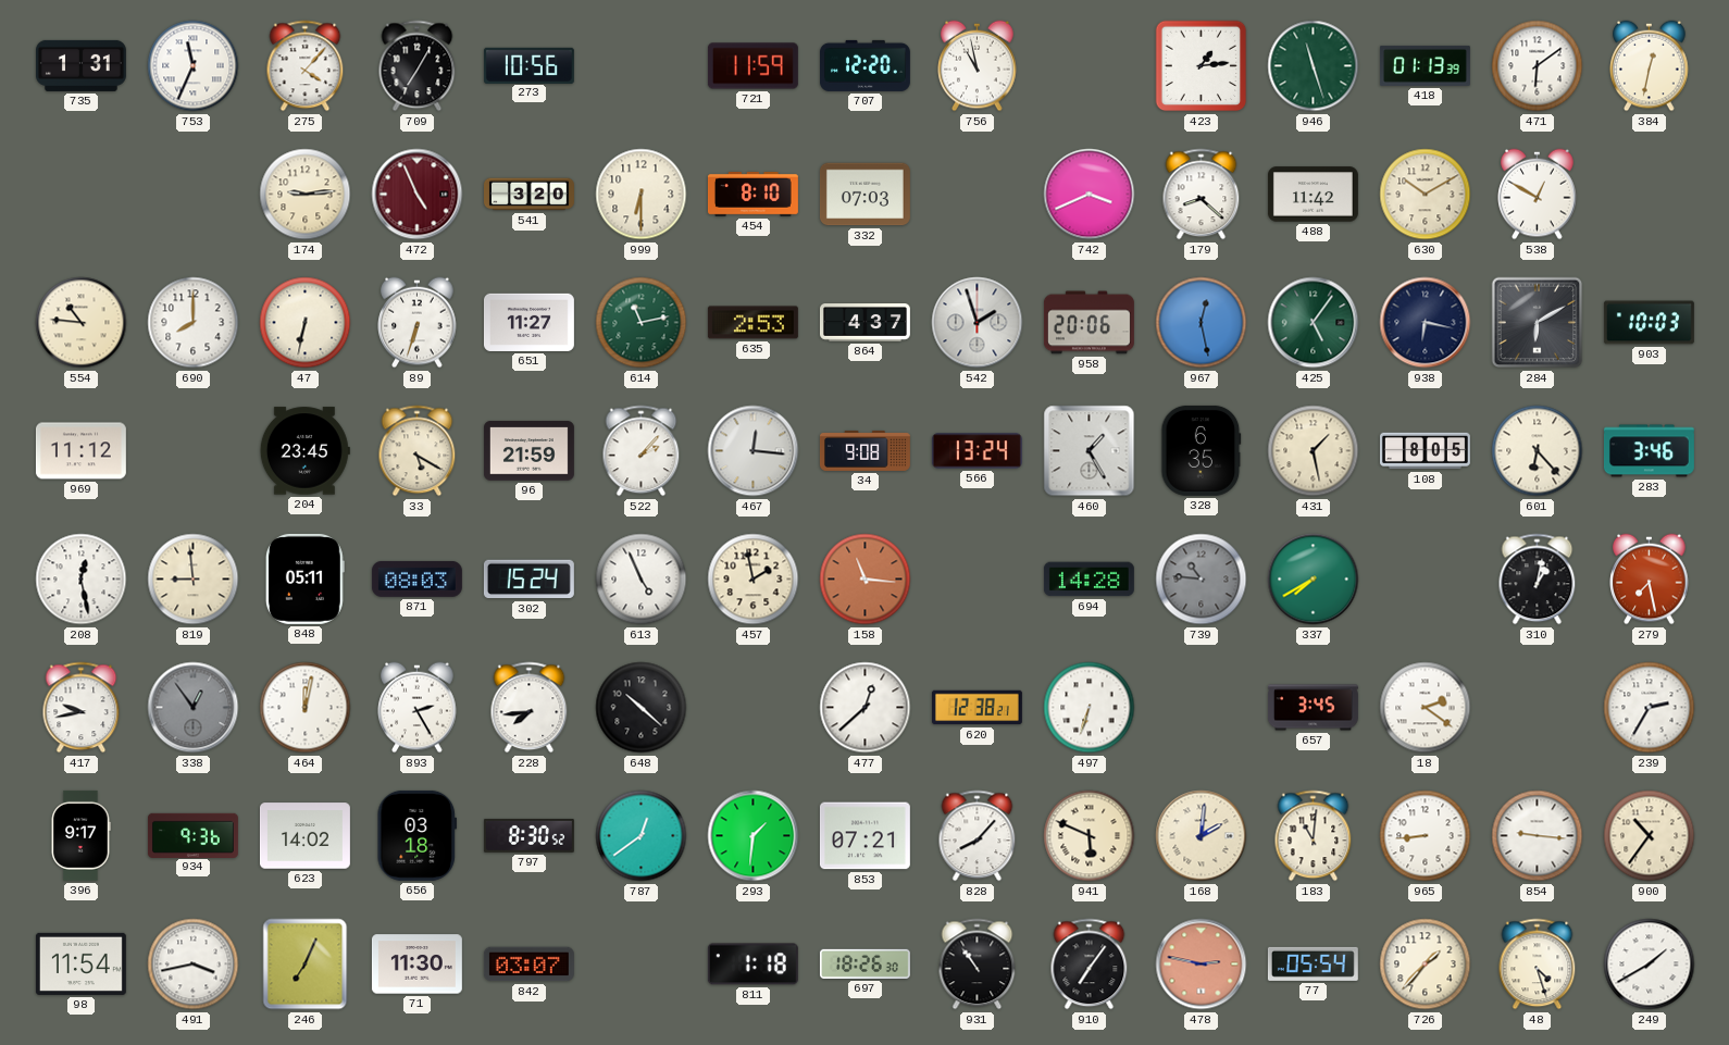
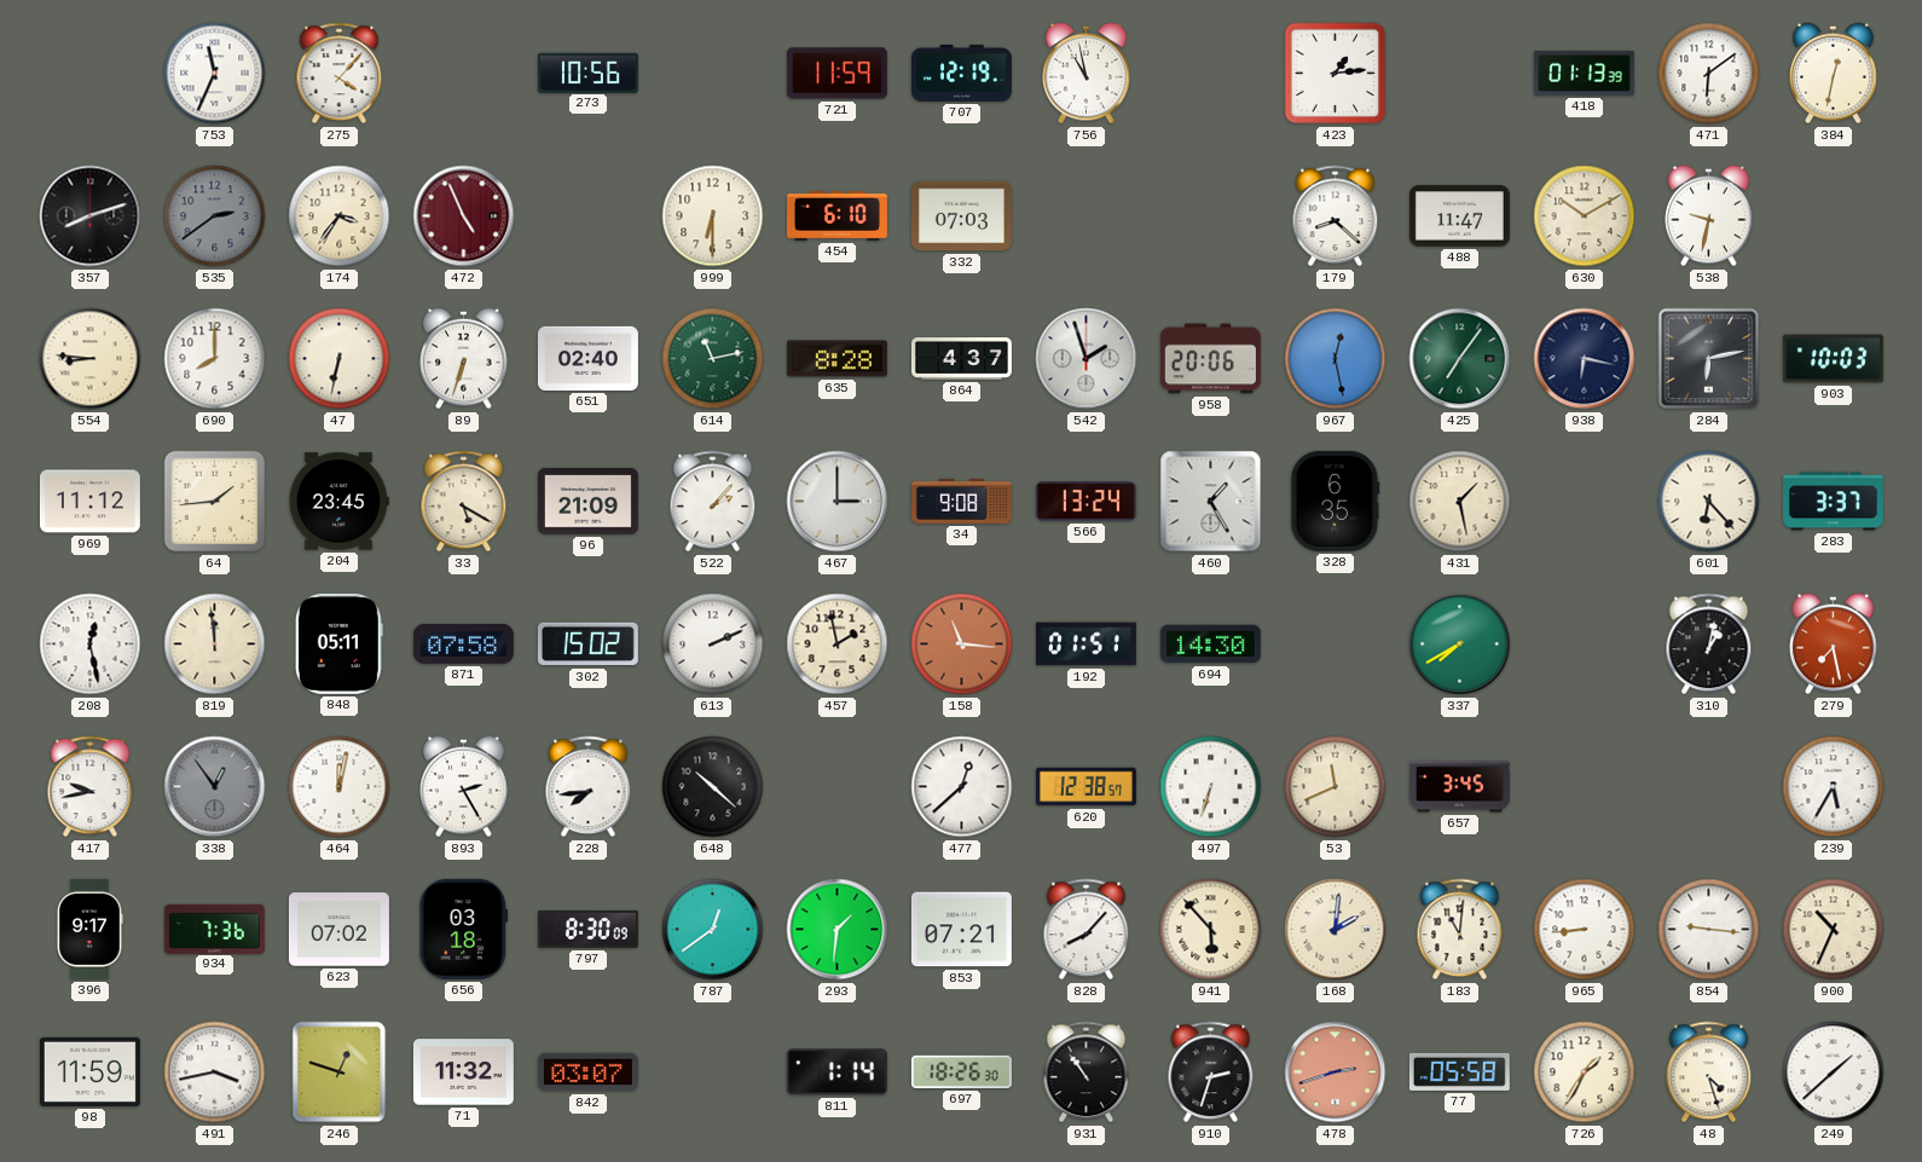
735: 1:31 -> none (80, 65)
709: 7:05 -> none (418, 66)
707: 12:20 -> 12:19 (961, 73)
946: 11:27 -> none (1314, 66)
357: none -> 8:12 (91, 216)
535: none -> 2:39 (215, 216)
174: 9:14 -> 3:36 (340, 216)
541: 3:20 -> none (530, 195)
454: 8:10 -> 6:10 (836, 216)
742: 3:41 -> none (1090, 195)
488: 11:42 -> 11:47 (1459, 216)
538: 12:50 -> 9:32 (1709, 216)
554: 10:46 -> 8:46 (91, 359)
651: 11:27 -> 02:40 (587, 358)
635: 2:53 -> 8:28 (836, 359)
425: 5:06 -> 7:06 (1460, 359)
284: 6:10 -> 6:13 (1709, 359)
64: none -> 1:44 (215, 502)
96: 21:59 -> 21:09 (587, 502)
467: 12:16 -> 3:00 (838, 502)
108: 8:05 -> none (1425, 451)
283: 3:46 -> 3:37 (1833, 502)
819: 8:59 -> 11:59 (215, 644)
871: 08:03 -> 07:58 (463, 644)
302: 15:24 -> 15:02 (587, 644)
613: 4:56 -> 2:11 (713, 644)
192: none -> 01:51 (1086, 644)
694: 14:28 -> 14:30 (1210, 644)
739: 10:46 -> none (1202, 580)
620: 12:38:21 -> 12:38:57 (1086, 787)
53: none -> 11:41 (1336, 787)
18: 2:21 -> none (1426, 708)
239: 2:35 -> 5:35 (1834, 787)
934: 9:36 -> 7:36 (214, 929)
623: 14:02 -> 07:02 (338, 930)
797: 8:30:52 -> 8:30:09 (587, 929)
941: 5:49 -> 5:53 (1211, 930)
900: 10:36 -> 10:34 (1834, 930)
98: 11:54 -> 11:59 (89, 1071)
246: 7:04 -> 12:48 (340, 1073)
71: 11:30 -> 11:32 (463, 1073)
811: 1:18 -> 1:14 (836, 1073)
910: 7:06 -> 2:33 (1211, 1073)
478: 2:47 -> 2:42 (1336, 1073)
77: 05:54 -> 05:58 (1459, 1071)
726: 1:37 -> 1:35 (1585, 1073)
249: 1:40 -> 1:38 (1834, 1073)
